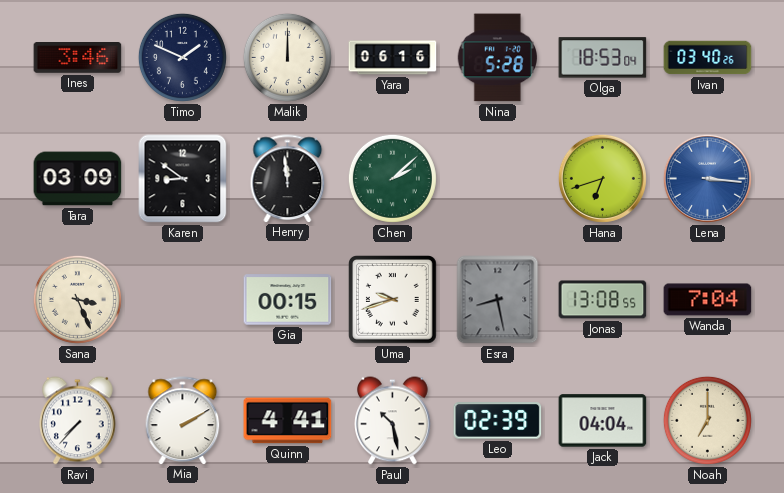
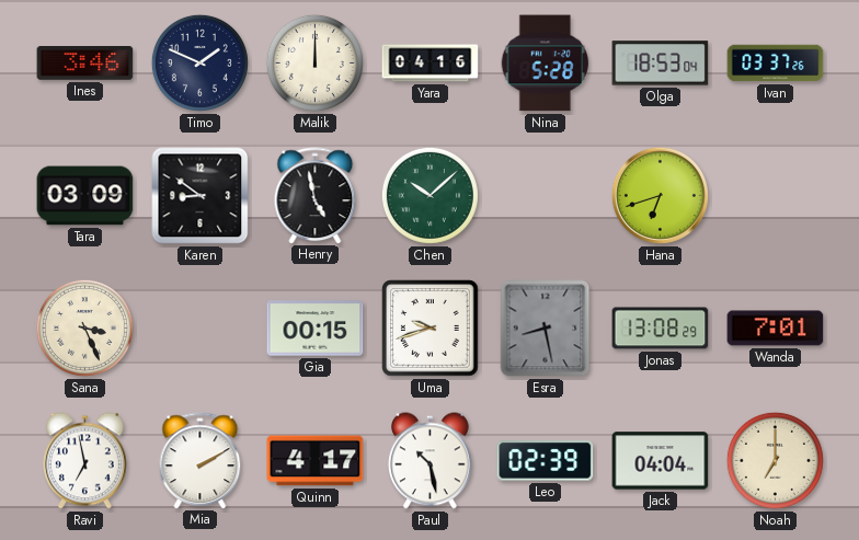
Yara: 06:16 -> 04:16 (431, 64)
Ivan: 03:40 -> 03:37 (776, 64)
Henry: 11:59 -> 4:58 (316, 195)
Chen: 2:08 -> 10:08 (429, 195)
Lena: 3:16 -> none (707, 178)
Jonas: 13:08:55 -> 13:08:29 (661, 329)
Wanda: 7:04 -> 7:01 (776, 329)
Ravi: 7:37 -> 6:58 (85, 461)
Quinn: 4:41 -> 4:17 (316, 461)
